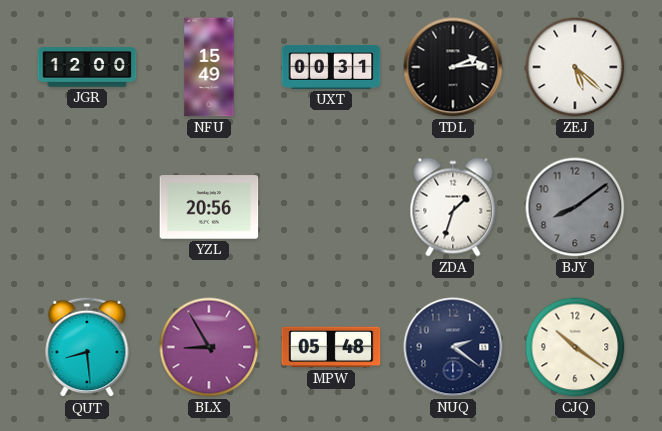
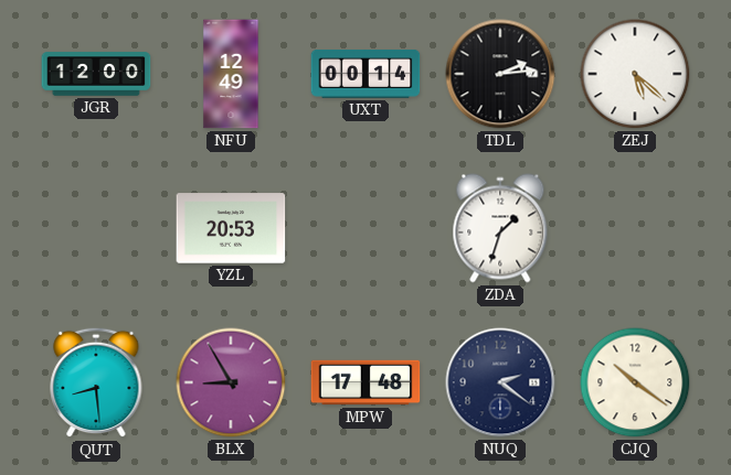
NFU: 15:49 -> 12:49 (231, 74)
UXT: 00:31 -> 00:14 (365, 75)
YZL: 20:56 -> 20:53 (231, 228)
BJY: 8:09 -> none (575, 207)
MPW: 05:48 -> 17:48 (365, 382)
